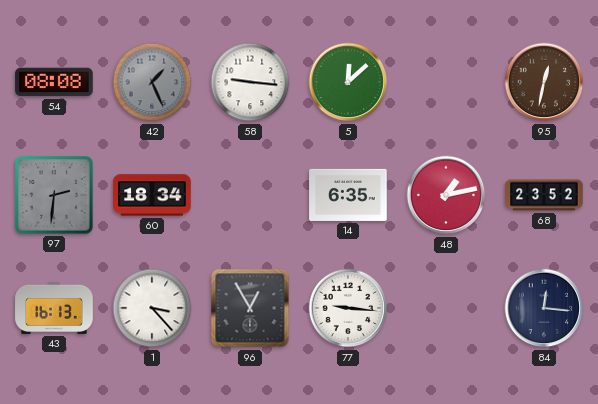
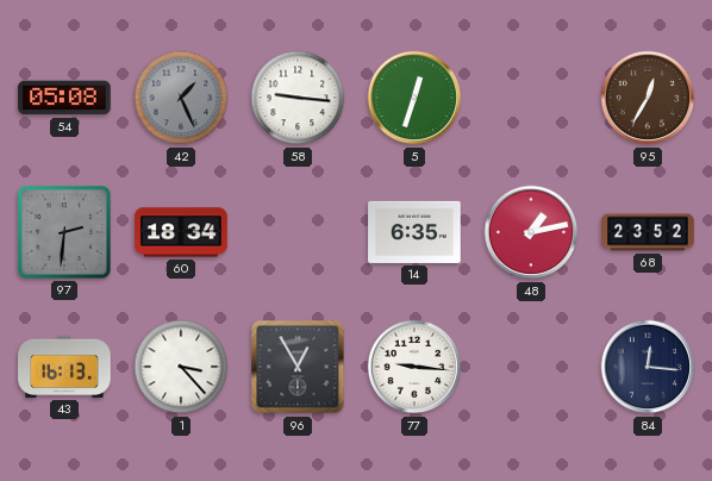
54: 08:08 -> 05:08 (64, 98)
5: 12:08 -> 12:33 (414, 98)
95: 12:32 -> 12:35 (648, 98)
